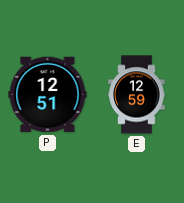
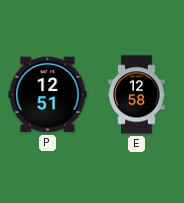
E: 12:59 -> 12:58 (137, 95)
